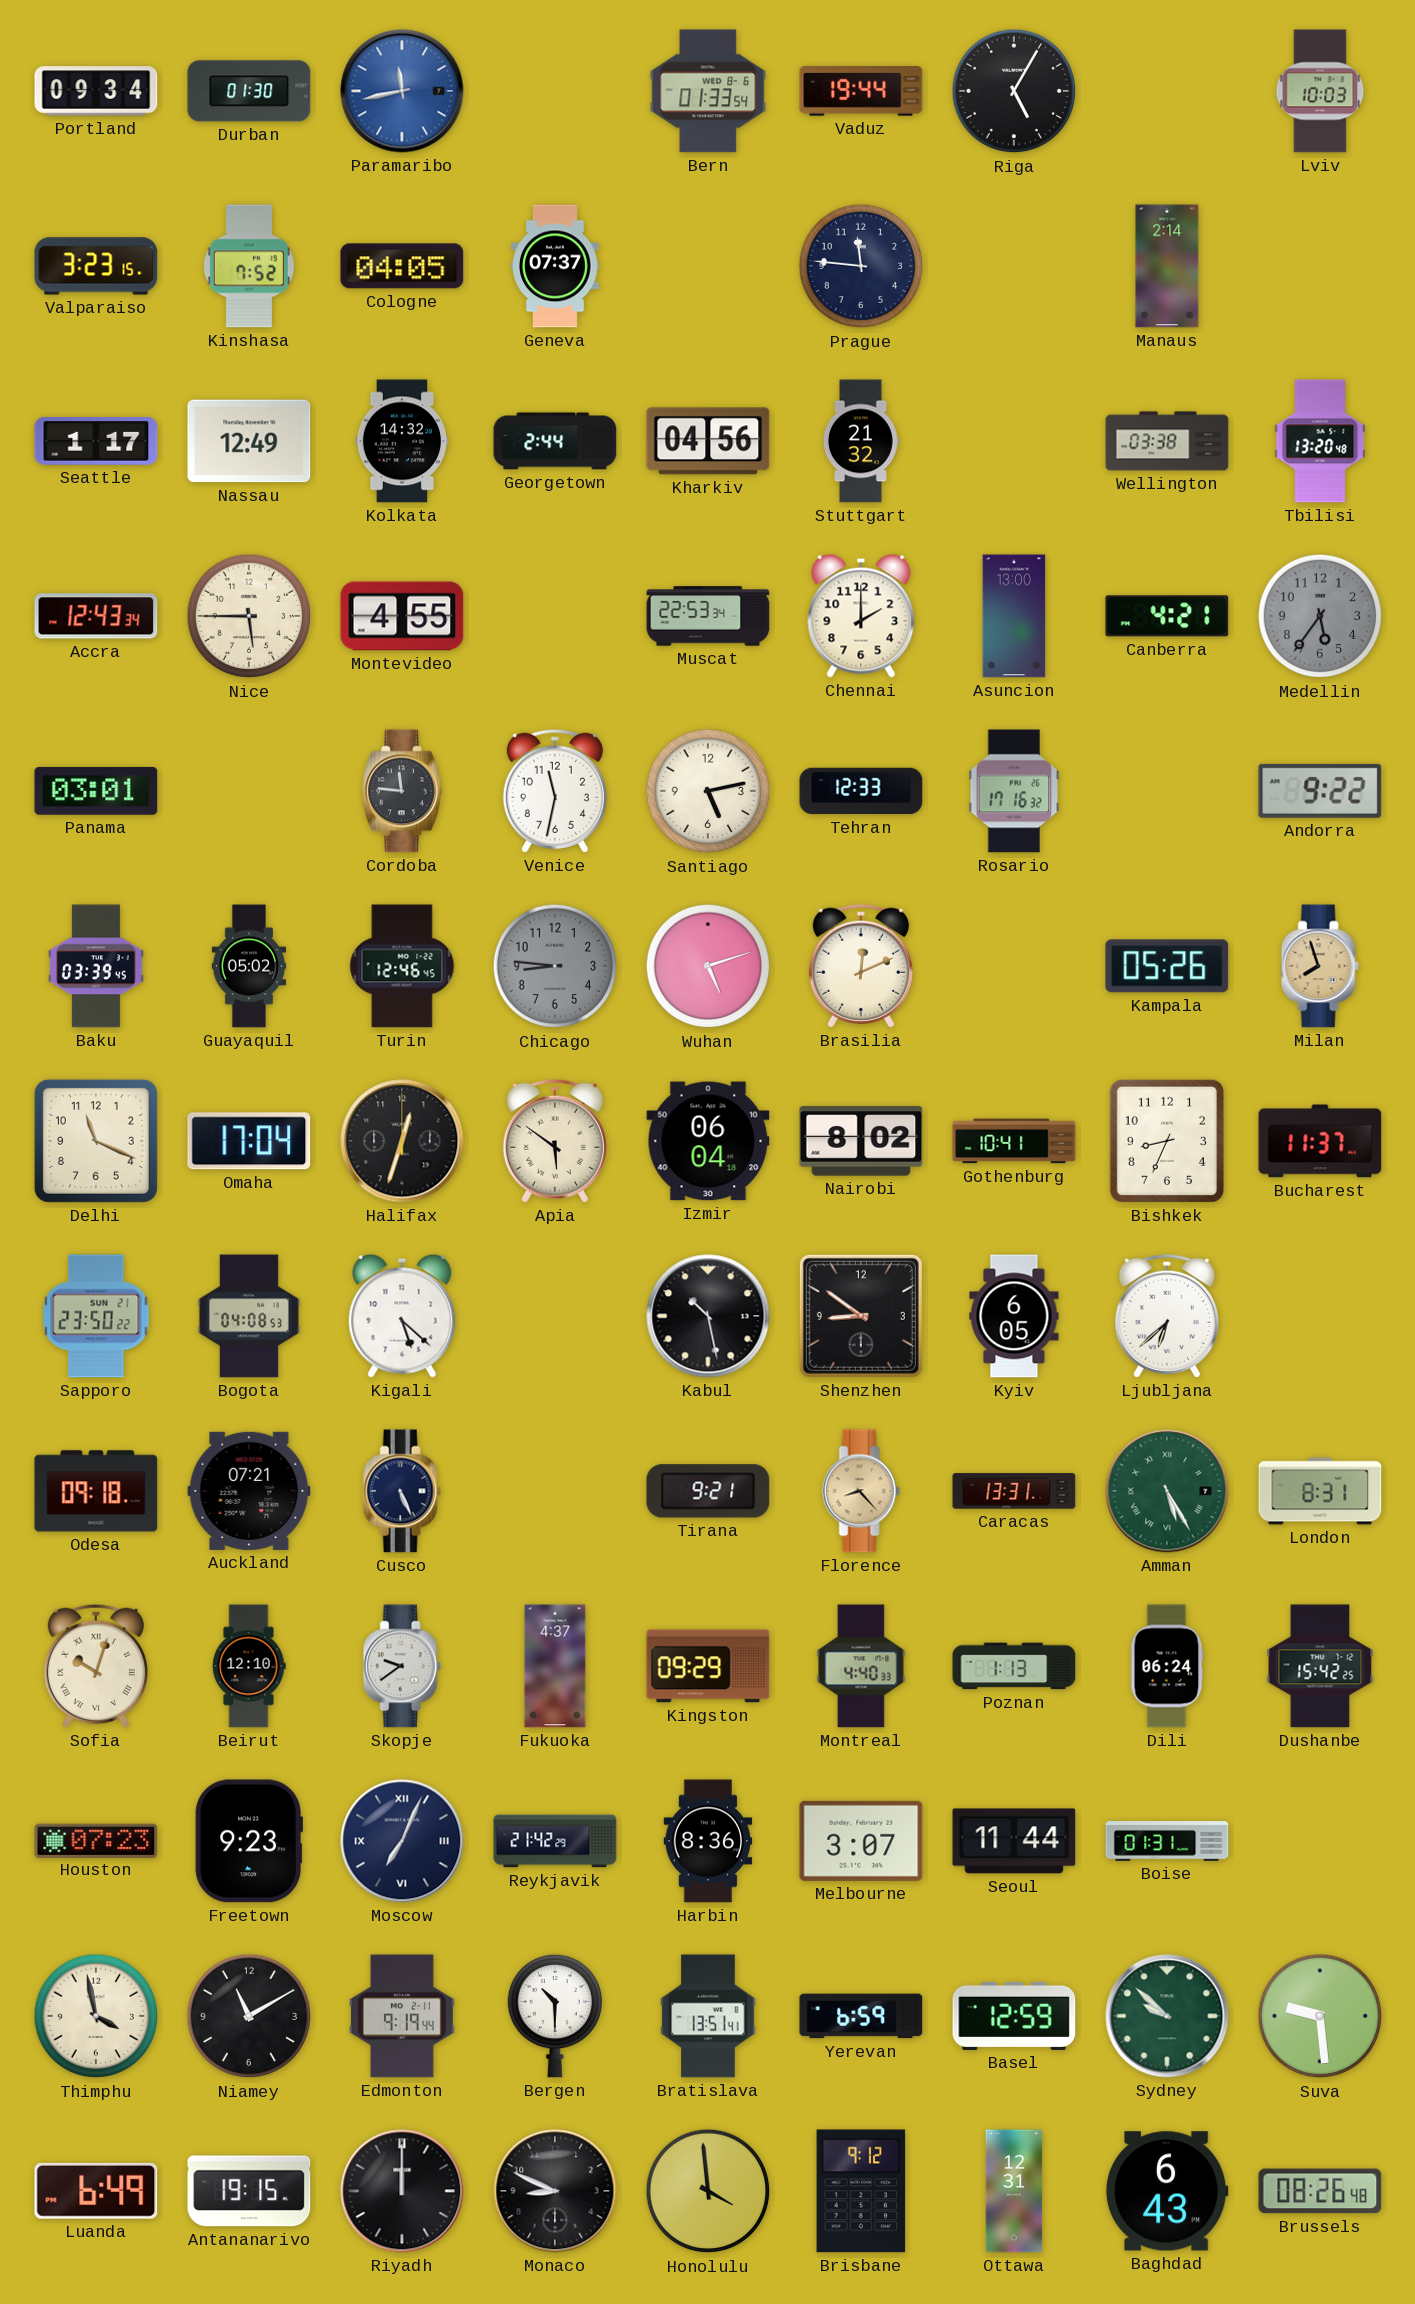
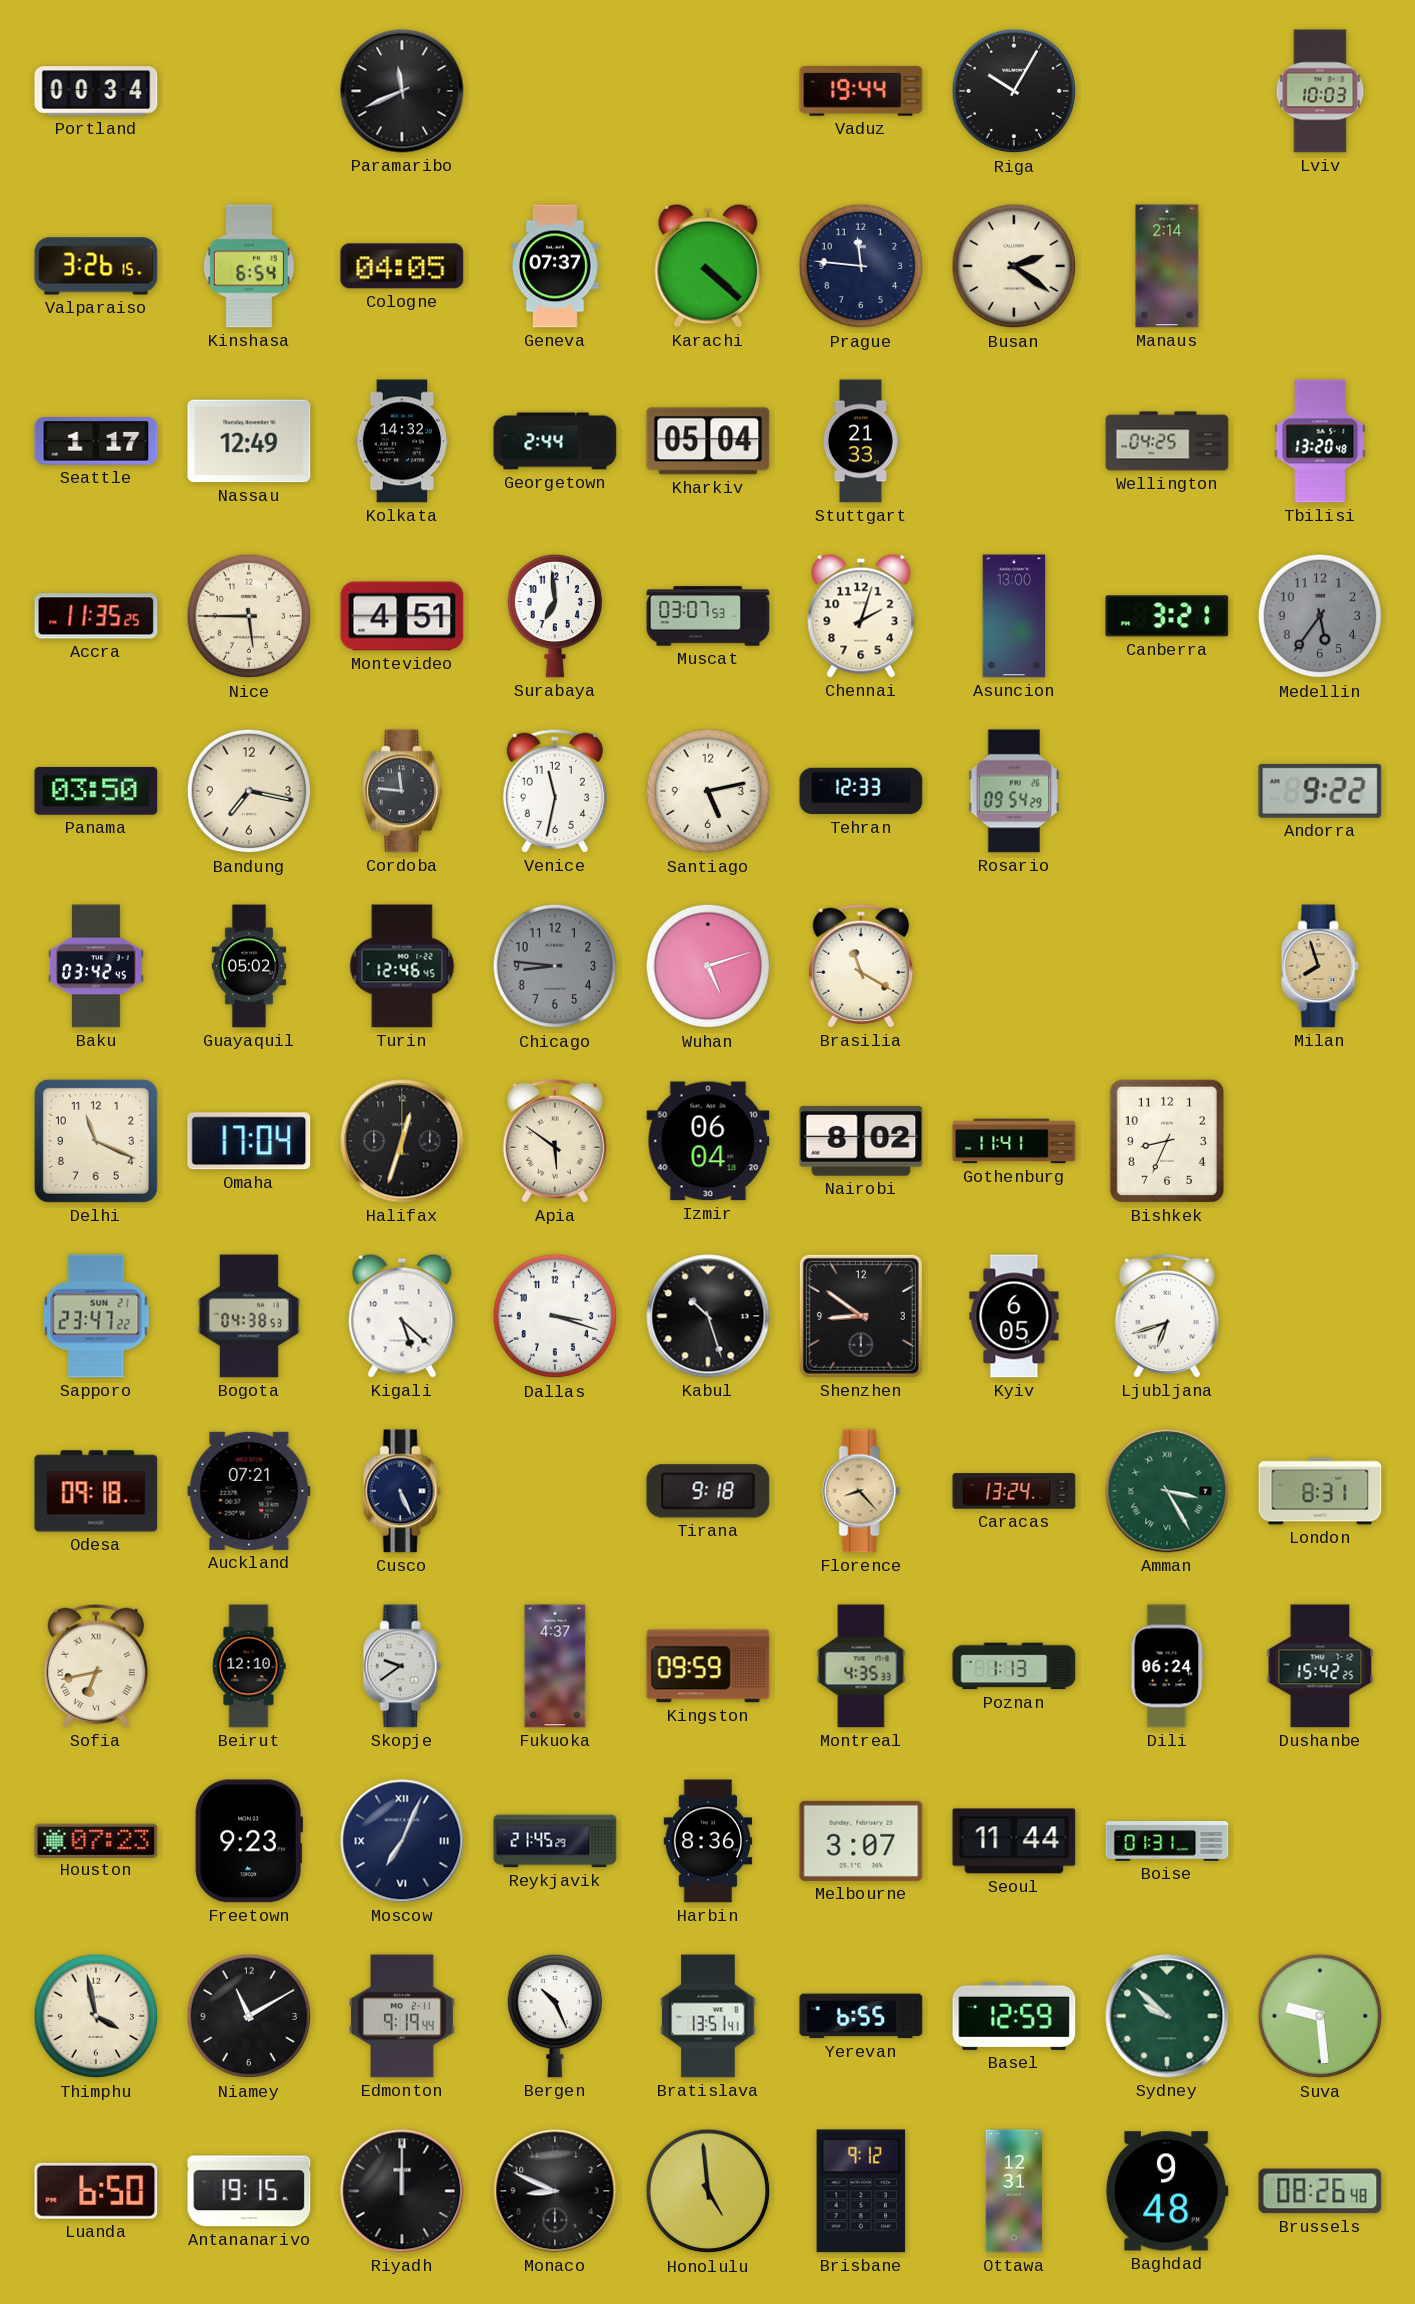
Portland: 09:34 -> 00:34 (96, 91)
Durban: 01:30 -> none (249, 91)
Paramaribo: 11:43 -> 11:41 (402, 91)
Paramaribo dial: blue -> black (402, 91)
Bern: 01:33 -> none (708, 91)
Riga: 5:05 -> 10:05 (1014, 91)
Valparaiso: 3:23 -> 3:26 (96, 266)
Kinshasa: 7:52 -> 6:54 (249, 266)
Karachi: none -> 4:22 (708, 266)
Busan: none -> 2:21 (1014, 266)
Kharkiv: 04:56 -> 05:04 (708, 441)
Stuttgart: 21:32 -> 21:33 (861, 441)
Wellington: 03:38 -> 04:25 (1167, 441)
Accra: 12:43 -> 11:35 (96, 616)
Montevideo: 4:55 -> 4:51 (402, 616)
Surabaya: none -> 6:59 (554, 616)
Muscat: 22:53 -> 03:07 (708, 616)
Chennai: 2:00 -> 2:03 (861, 616)
Canberra: 4:21 -> 3:21 (1167, 616)
Panama: 03:01 -> 03:50 (96, 791)
Bandung: none -> 7:17 (249, 791)
Rosario: 17:16 -> 09:54 (1014, 791)
Baku: 03:39 -> 03:42 (96, 966)
Brasilia: 12:11 -> 11:20 (861, 966)
Kampala: 05:26 -> none (1167, 966)
Gothenburg: 10:41 -> 11:41 (1014, 1141)
Bucharest: 11:37 -> none (1320, 1141)
Sapporo: 23:50 -> 23:47 (96, 1316)
Bogota: 04:08 -> 04:38 (249, 1316)
Dallas: none -> 3:18 (555, 1316)
Kabul: 10:28 -> 10:27 (708, 1316)
Ljubljana: 6:38 -> 6:42 (1167, 1316)
Tirana: 9:21 -> 9:18 (708, 1491)
Caracas: 13:31 -> 13:24 (1014, 1491)
Amman: 5:25 -> 3:25 (1167, 1491)
Sofia: 10:03 -> 6:43 (96, 1666)
Kingston: 09:29 -> 09:59 (708, 1666)
Montreal: 4:40 -> 4:35 (861, 1666)
Reykjavik: 21:42 -> 21:45 (555, 1841)
Bergen: 10:30 -> 10:26 (554, 2016)
Yerevan: 6:59 -> 6:55 (861, 2016)
Luanda: 6:49 -> 6:50 (96, 2191)
Honolulu: 3:59 -> 4:59 (708, 2191)
Baghdad: 6:43 -> 9:48 (1167, 2191)
